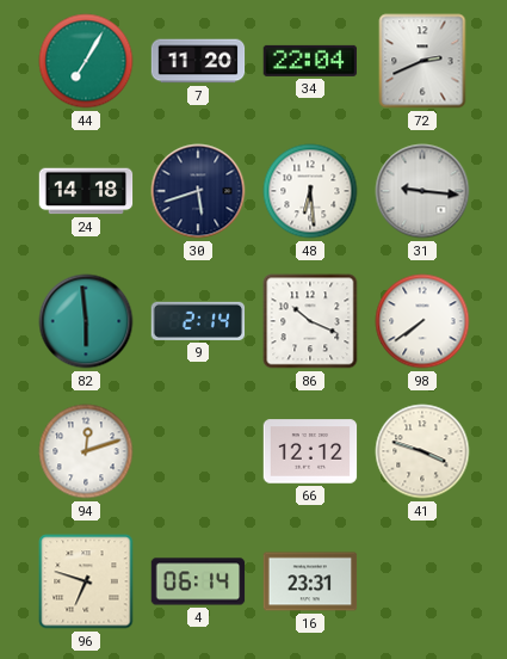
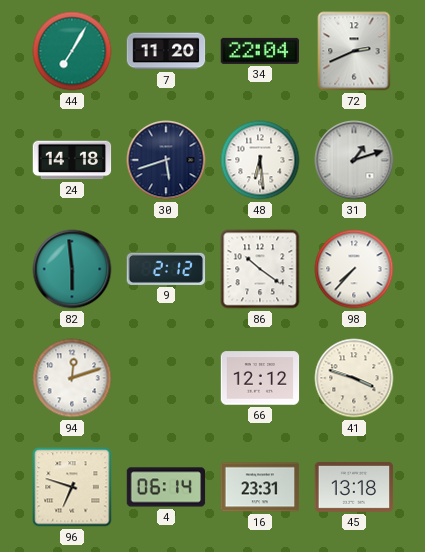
31: 9:16 -> 1:12 (354, 160)
9: 2:14 -> 2:12 (166, 269)
86: 10:19 -> 10:21 (260, 269)
98: 7:39 -> 7:37 (354, 269)
45: none -> 13:18 (354, 487)
